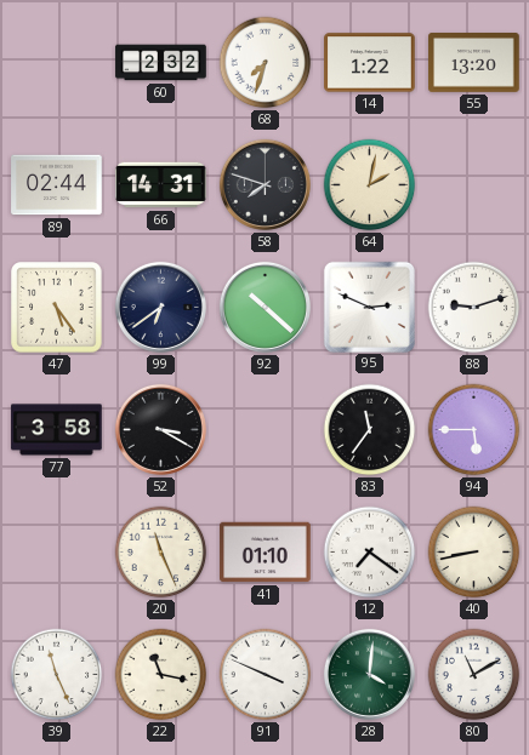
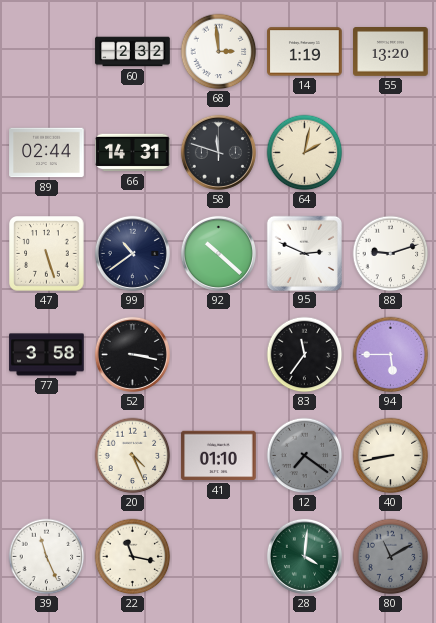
68: 7:33 -> 2:59 (219, 52)
14: 1:22 -> 1:19 (305, 52)
58: 7:48 -> 11:48 (218, 152)
47: 5:24 -> 5:27 (47, 254)
99: 6:39 -> 10:39 (132, 253)
52: 3:20 -> 3:17 (132, 354)
20: 11:26 -> 4:26 (133, 456)
12 dial: white -> grey (305, 456)
91: 3:49 -> none (266, 675)
80 dial: white -> grey (391, 557)
